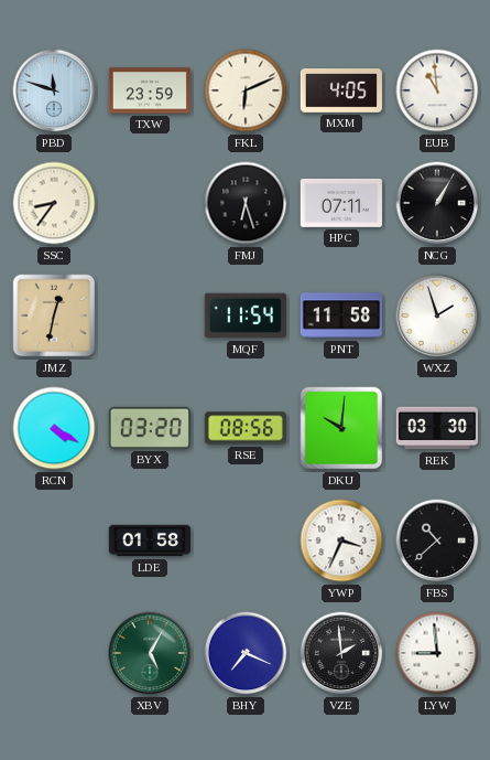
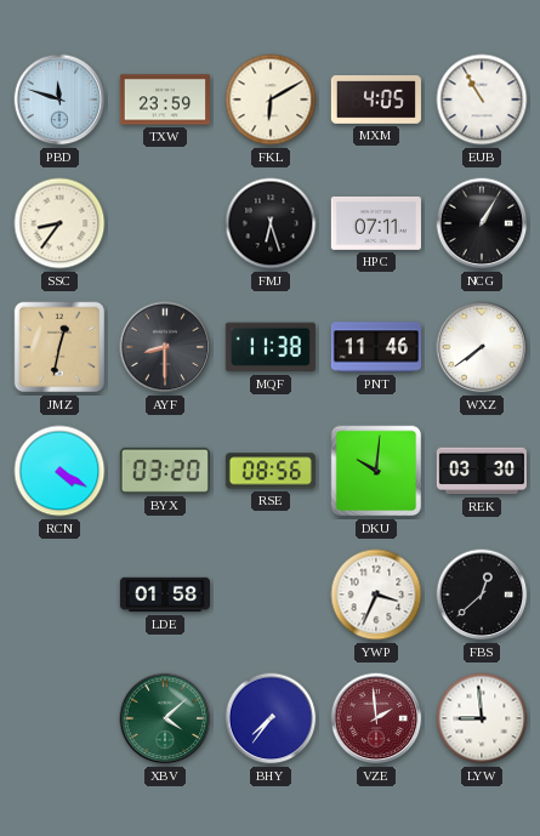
FKL: 6:11 -> 6:10 (271, 99)
EUB: 10:59 -> 10:55 (482, 99)
AYF: none -> 8:30 (165, 347)
MQF: 11:54 -> 11:38 (271, 347)
PNT: 11:58 -> 11:46 (375, 347)
WXZ: 1:57 -> 7:39 (482, 347)
FBS: 10:38 -> 12:38 (482, 595)
XBV: 5:05 -> 4:08 (165, 718)
BHY: 7:19 -> 7:36 (271, 718)
VZE dial: black -> burgundy (376, 718)
